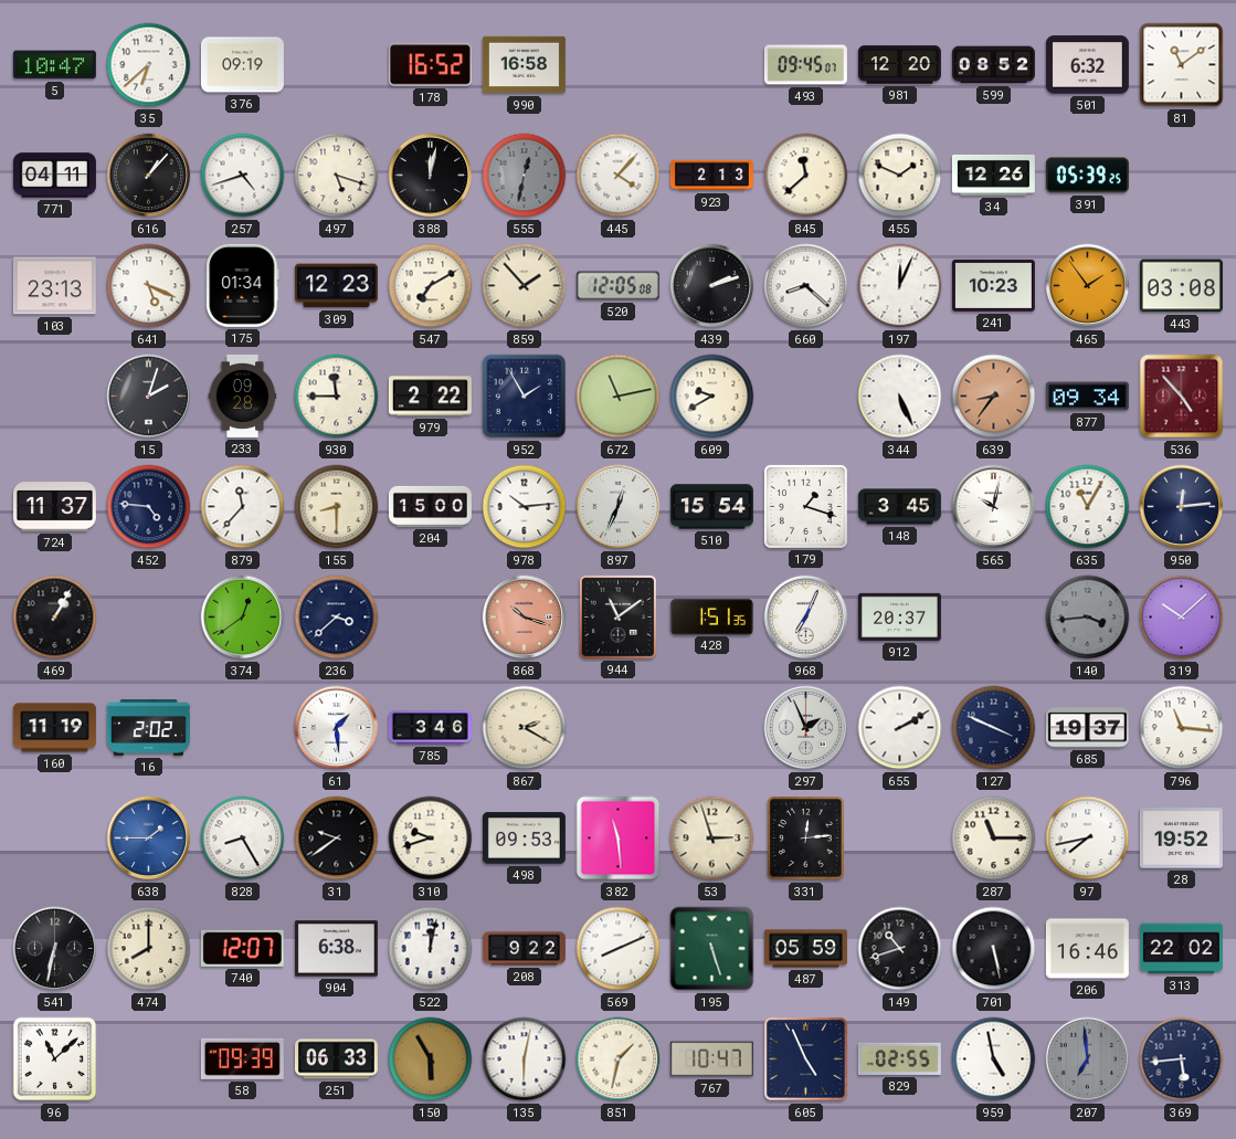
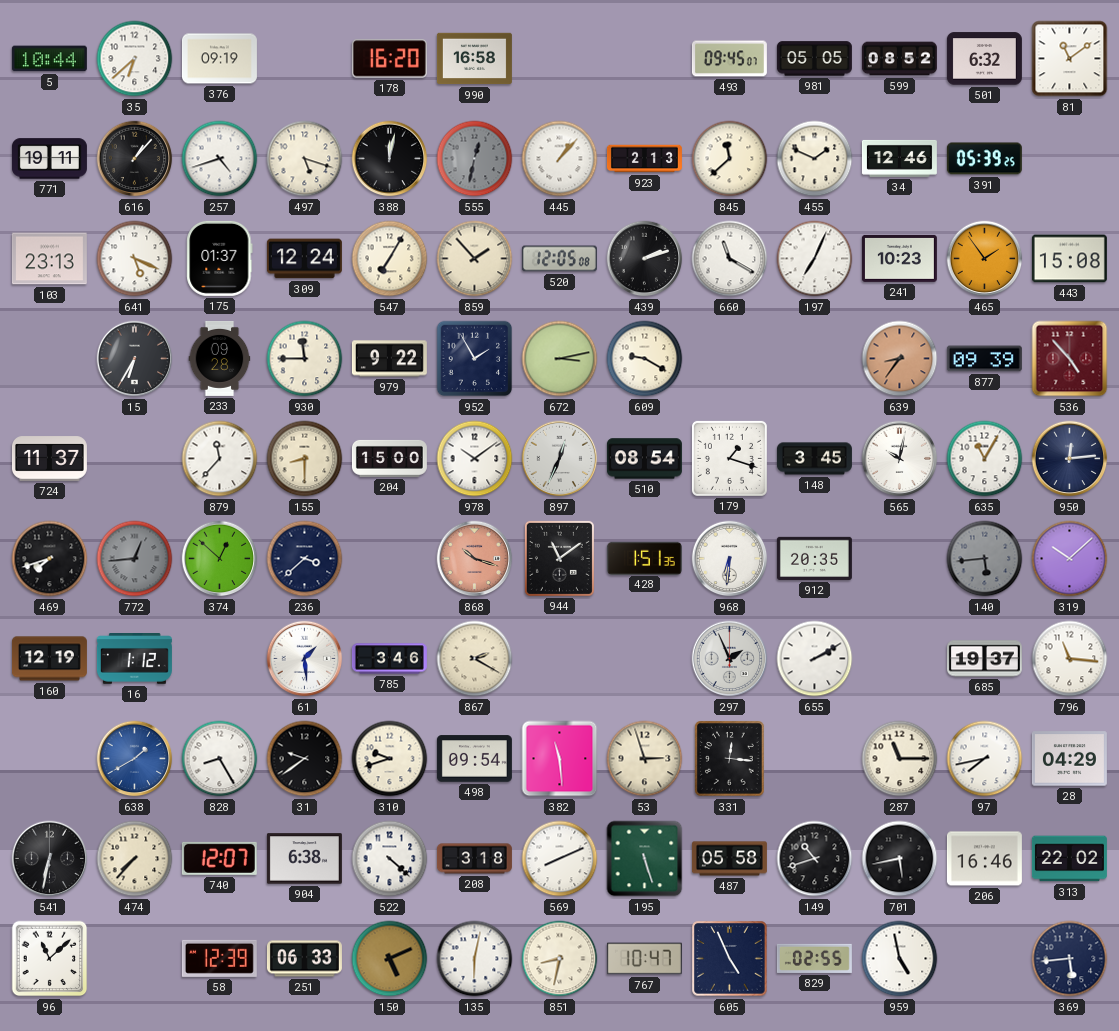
5: 10:47 -> 10:44 (49, 59)
178: 16:52 -> 16:20 (389, 59)
981: 12:20 -> 05:05 (814, 59)
771: 04:11 -> 19:11 (49, 159)
445: 4:07 -> 1:07 (560, 159)
34: 12:26 -> 12:46 (899, 158)
175: 01:34 -> 01:37 (220, 258)
309: 12:23 -> 12:24 (304, 259)
547: 7:10 -> 7:05 (390, 259)
660: 8:22 -> 11:20 (730, 259)
197: 12:04 -> 7:04 (815, 259)
443: 03:08 -> 15:08 (1069, 259)
15: 2:03 -> 6:35 (135, 359)
979: 2:22 -> 9:22 (389, 359)
672: 11:13 -> 3:13 (560, 359)
609: 9:40 -> 9:20 (645, 359)
344: 5:26 -> none (900, 397)
877: 09:34 -> 09:39 (984, 359)
452: 4:46 -> none (149, 507)
978: 10:14 -> 10:09 (475, 459)
510: 15:54 -> 08:54 (644, 459)
469: 1:05 -> 7:42 (50, 559)
772: none -> 12:44 (135, 559)
374: 12:39 -> 12:52 (220, 559)
968: 7:04 -> 6:31 (730, 559)
912: 20:37 -> 20:35 (814, 558)
140: 3:44 -> 5:44 (985, 559)
160: 11:19 -> 12:19 (49, 659)
16: 2:02 -> 1:12 (134, 659)
127: 3:49 -> none (994, 728)
638: 1:45 -> 1:40 (135, 759)
498: 09:53 -> 09:54 (474, 759)
331: 12:14 -> 12:16 (730, 759)
28: 19:52 -> 04:29 (1069, 759)
474: 8:00 -> 7:37 (135, 859)
522: 12:02 -> 4:22 (390, 859)
208: 9:22 -> 3:18 (474, 859)
487: 05:59 -> 05:58 (729, 859)
701: 5:28 -> 5:43 (900, 859)
58: 09:39 -> 12:39 (219, 958)
150: 5:55 -> 5:11 (390, 959)
851: 1:32 -> 8:32 (560, 959)
207: 6:59 -> none (1088, 1059)
